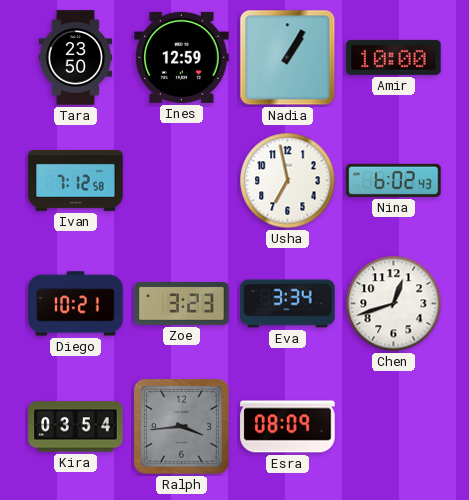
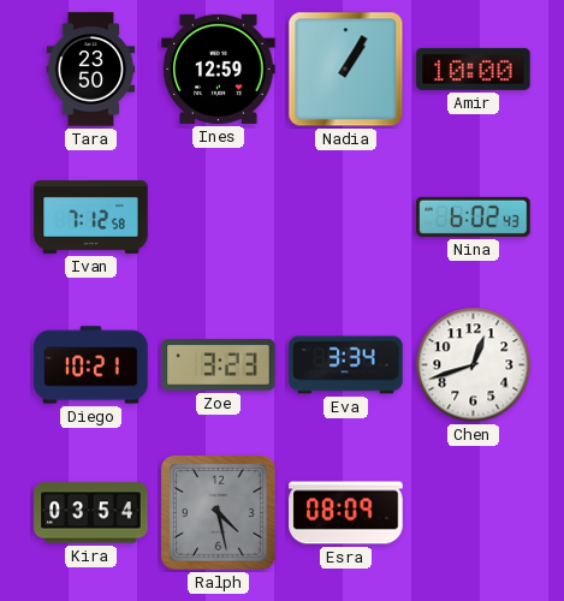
Usha: 6:58 -> none (288, 181)
Ralph: 3:44 -> 4:28 (218, 512)
